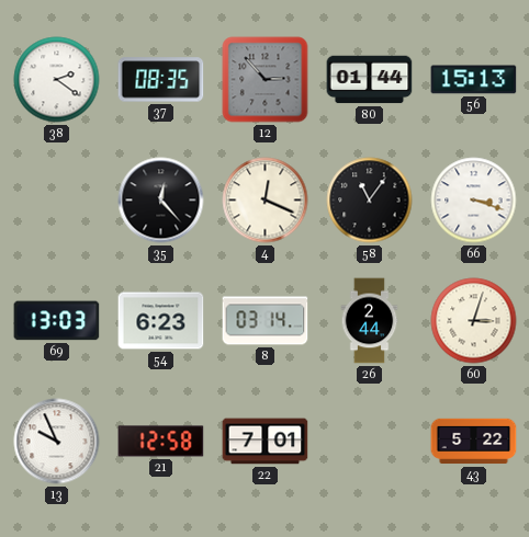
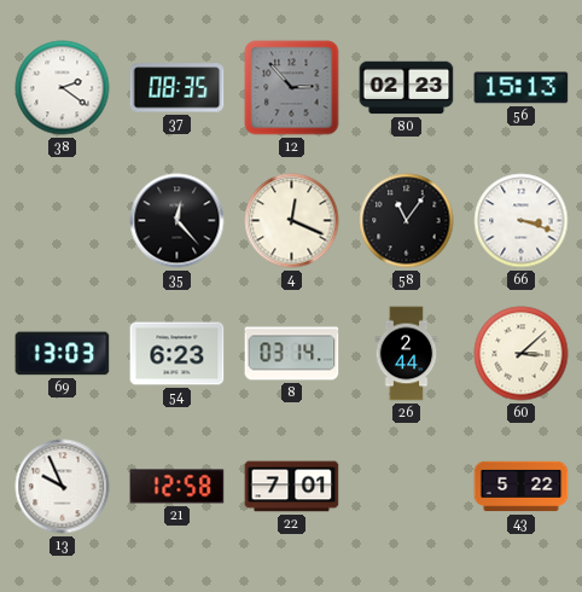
80: 01:44 -> 02:23 (407, 88)
60: 3:03 -> 3:08 (522, 354)
